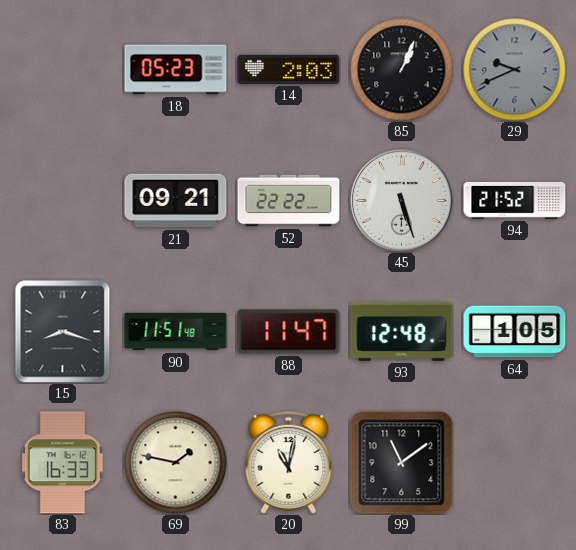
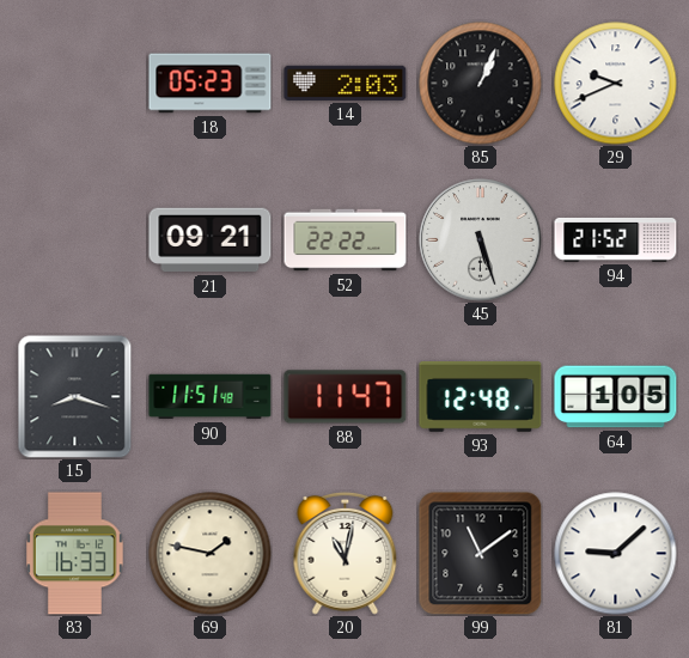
29 dial: grey -> white (616, 84)
81: none -> 9:08 (616, 554)
